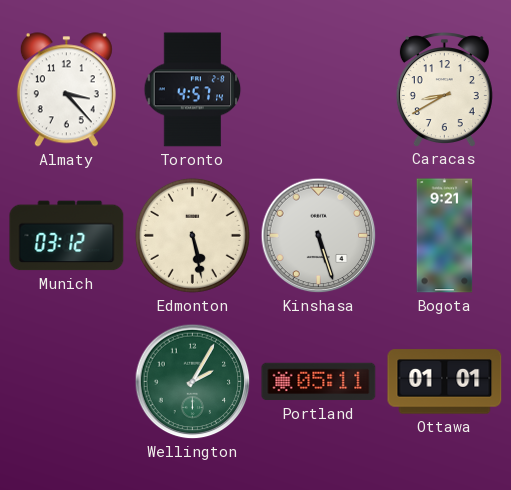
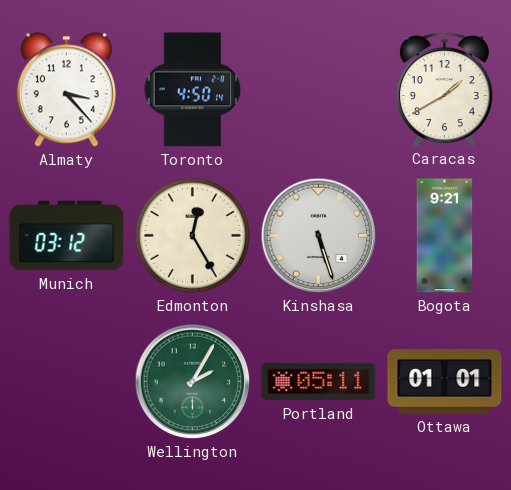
Toronto: 4:57 -> 4:50 (193, 90)
Caracas: 8:40 -> 1:40 (444, 89)
Edmonton: 5:28 -> 12:25 (192, 235)
